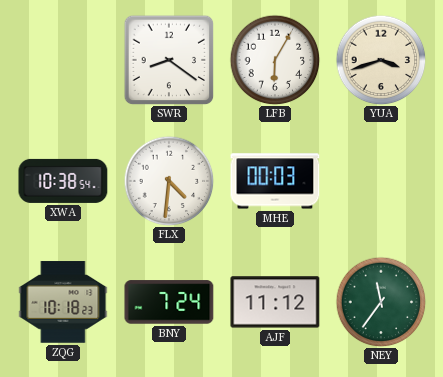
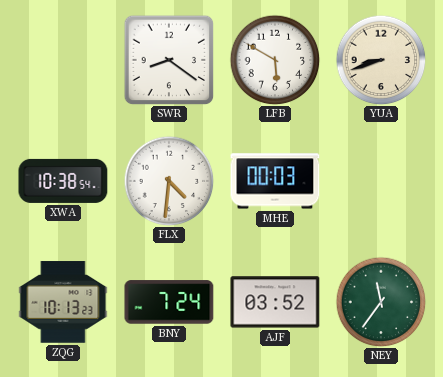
LFB: 6:05 -> 5:50 (275, 60)
YUA: 3:42 -> 8:42 (381, 60)
ZQG: 10:18 -> 10:13 (63, 302)
AJF: 11:12 -> 03:52 (275, 302)
